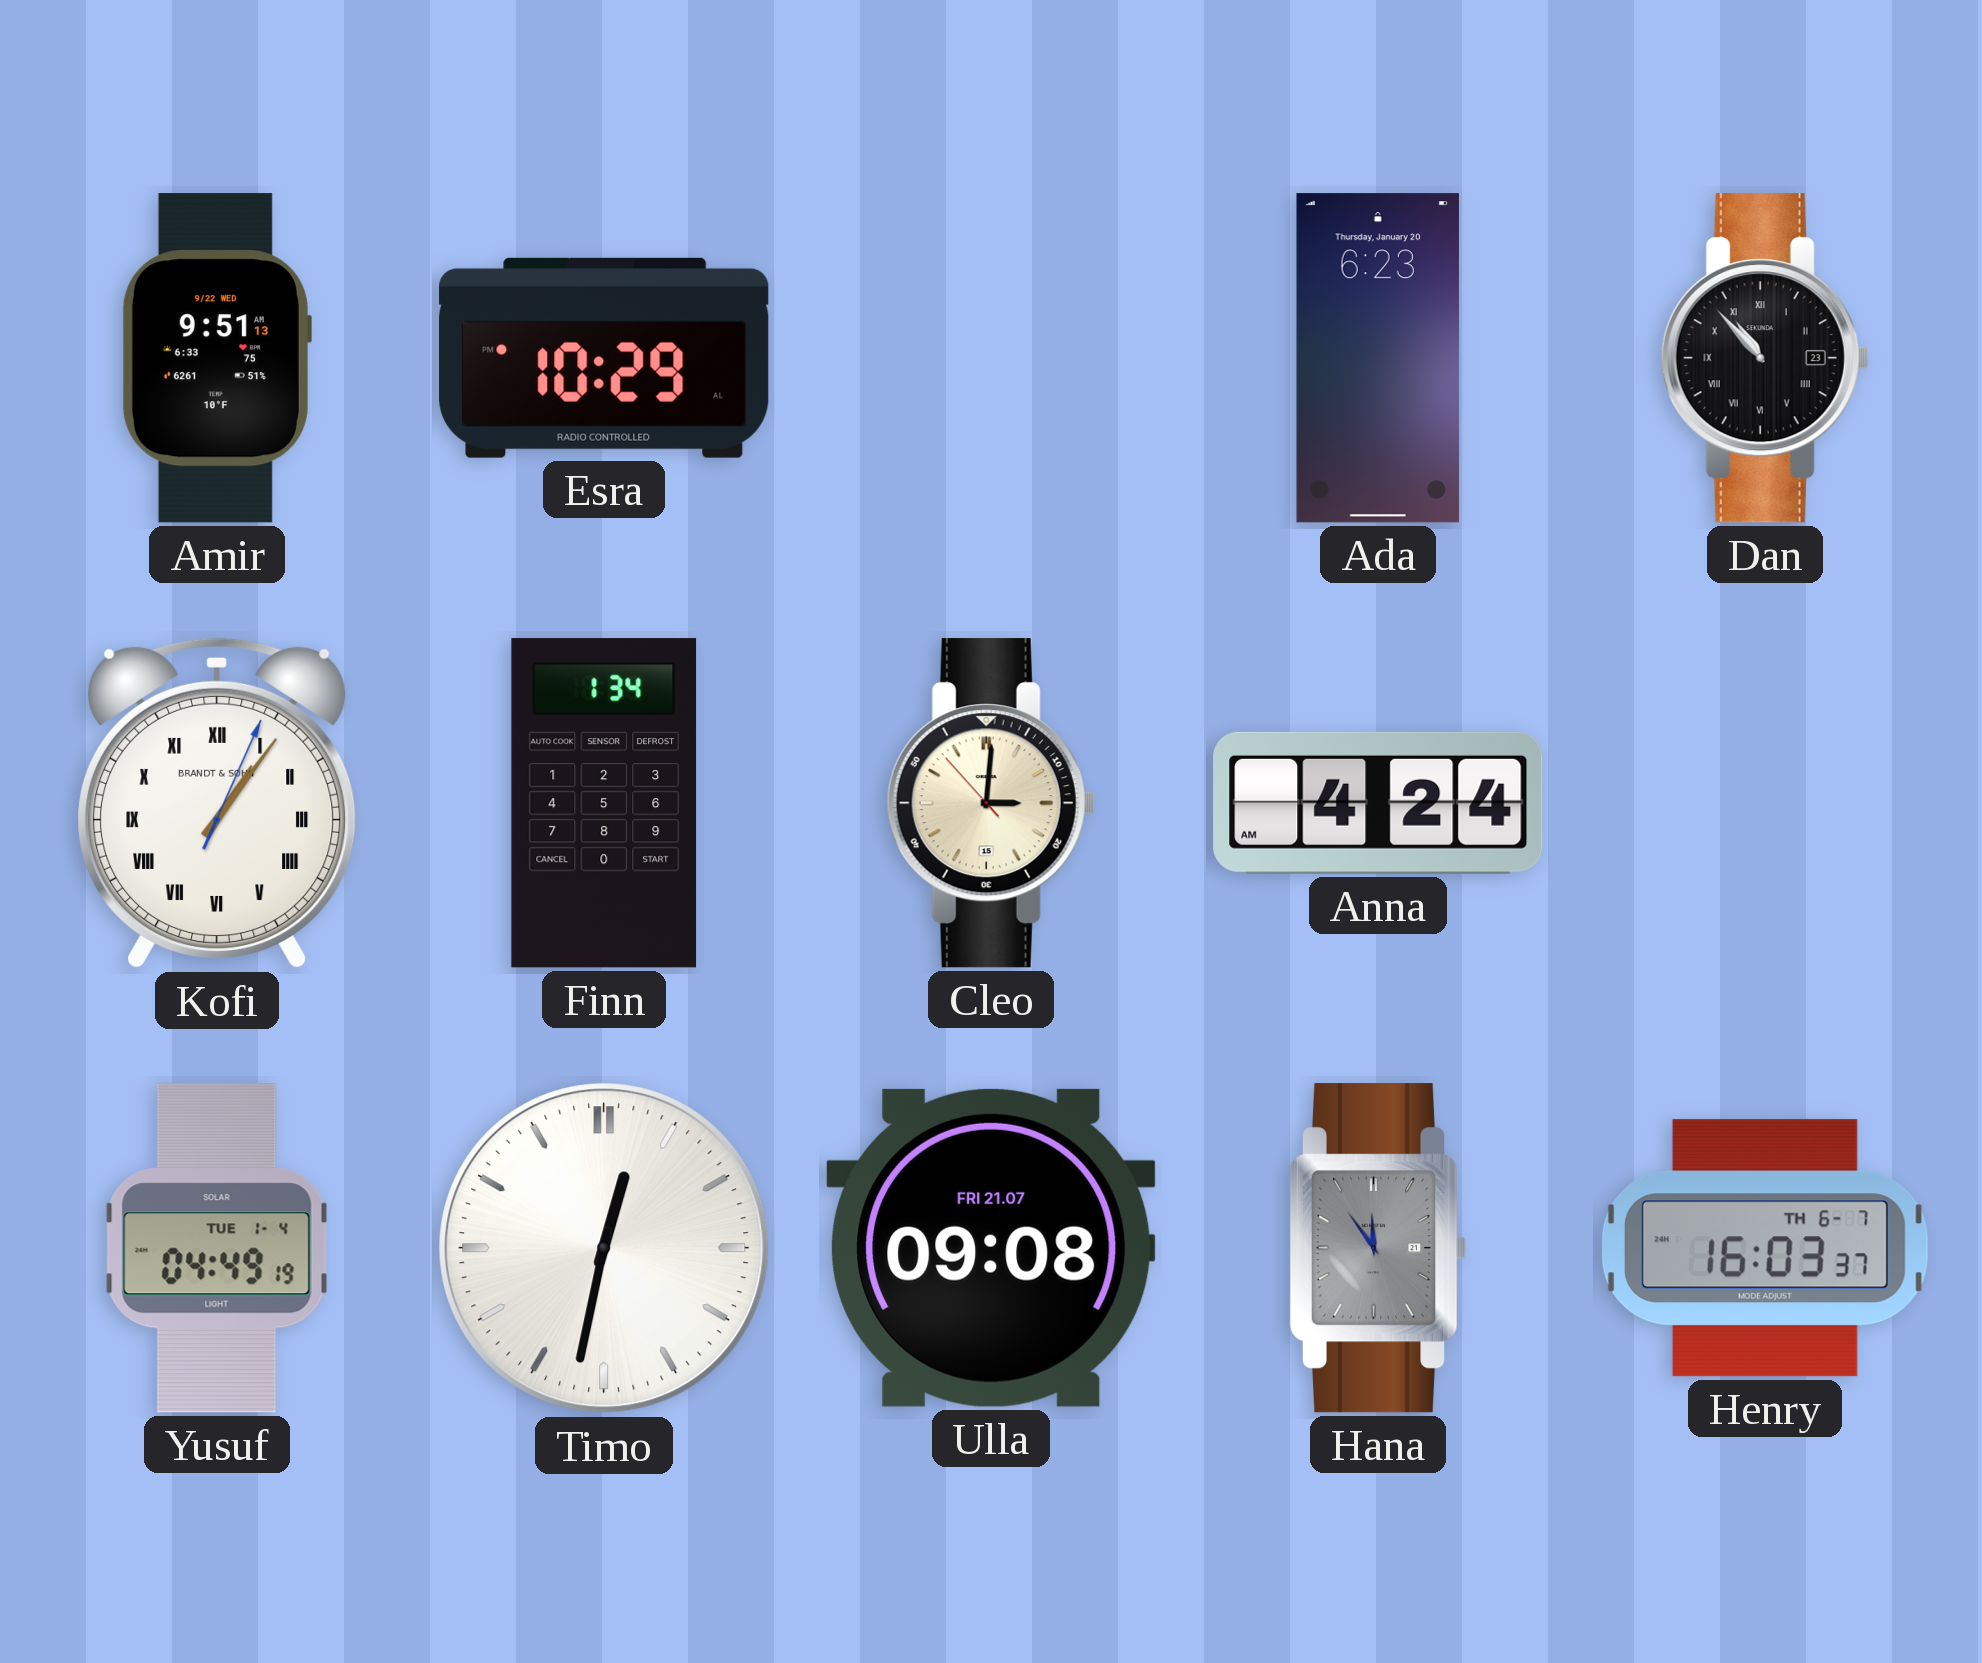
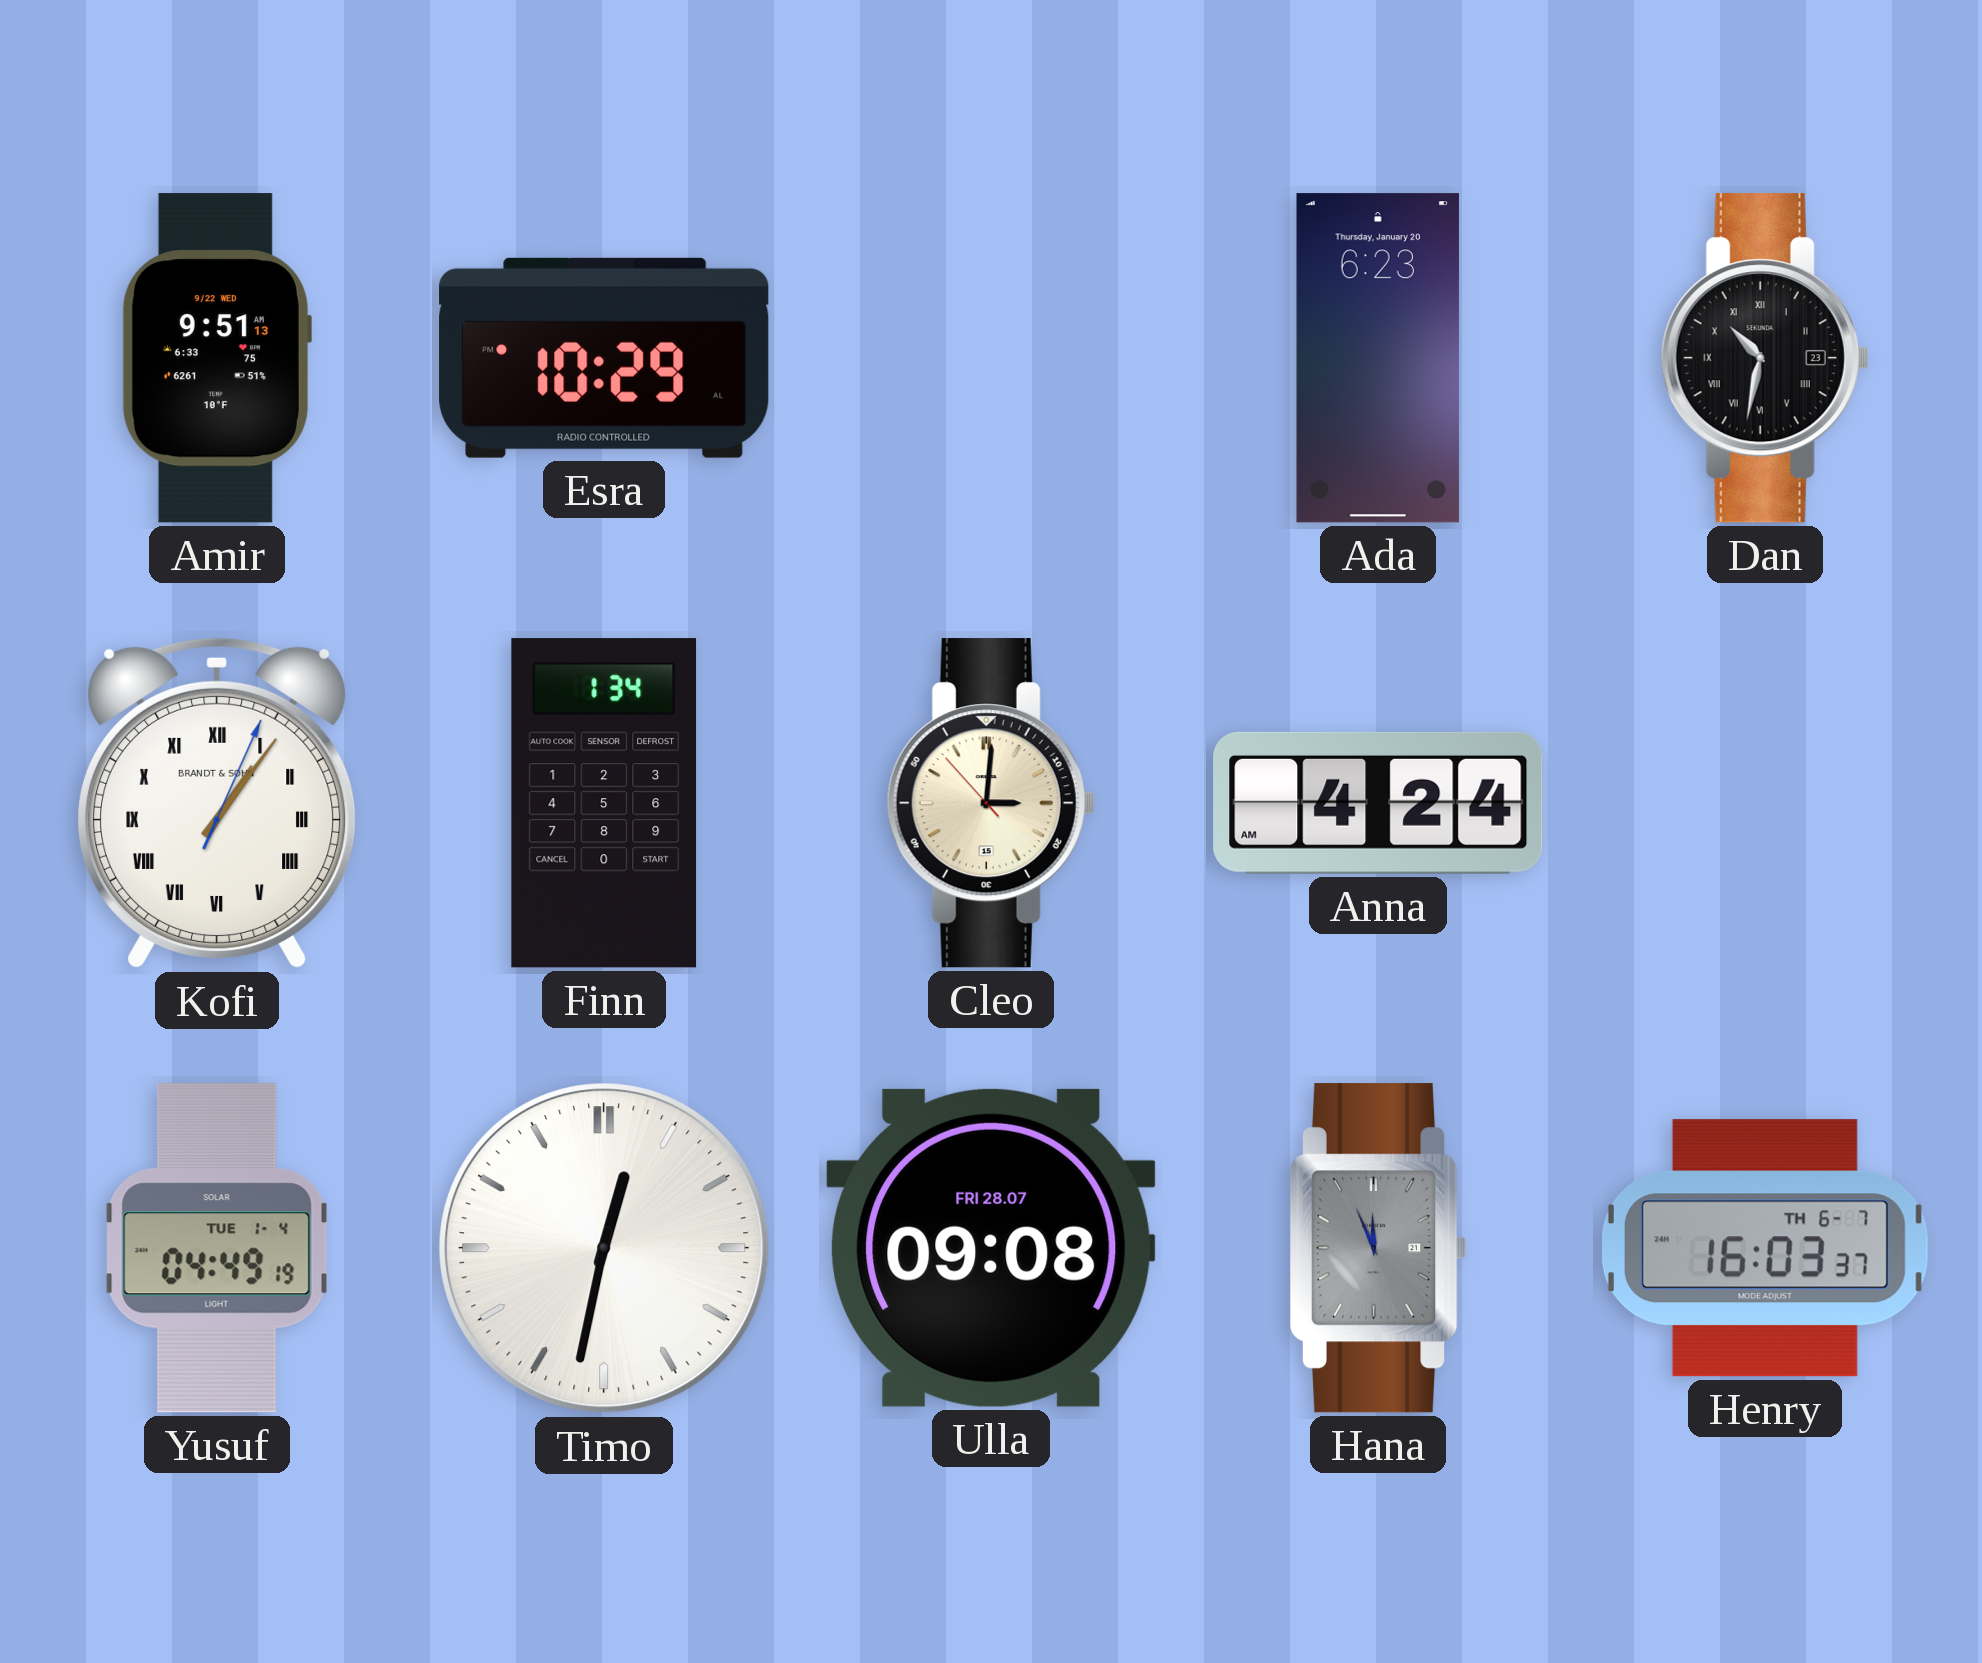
Dan: 10:53 -> 10:32 (1765, 358)
Ulla date: FRI 21.07 -> FRI 28.07 (991, 1248)
Hana: 11:54 -> 11:56 (1378, 1248)
